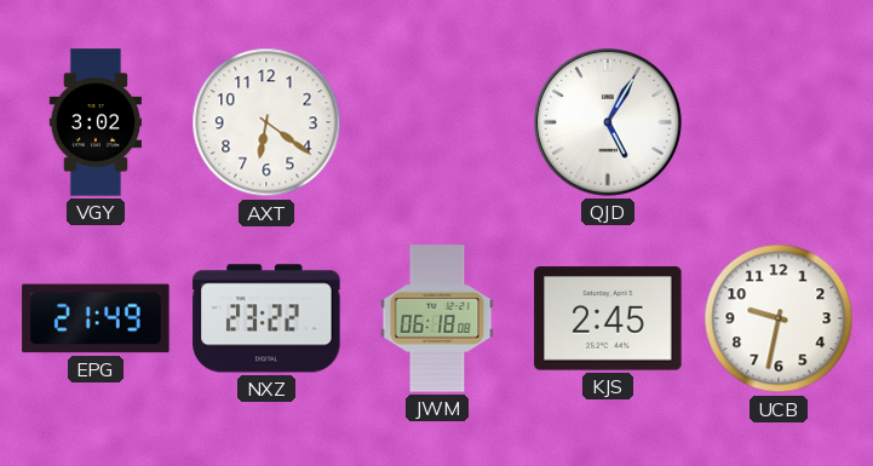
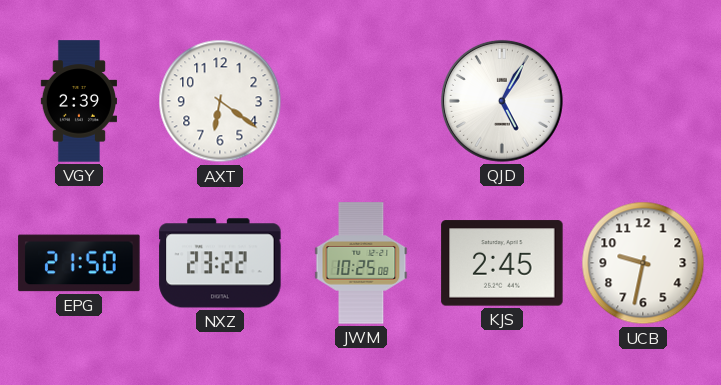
VGY: 3:02 -> 2:39 (78, 101)
EPG: 21:49 -> 21:50 (79, 263)
JWM: 06:18 -> 10:25 (361, 263)
